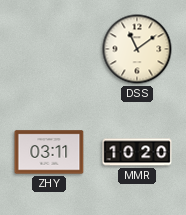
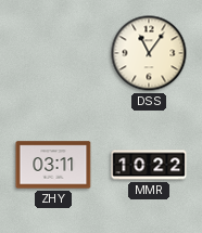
DSS: 11:09 -> 11:06 (149, 53)
MMR: 10:20 -> 10:22 (149, 165)
